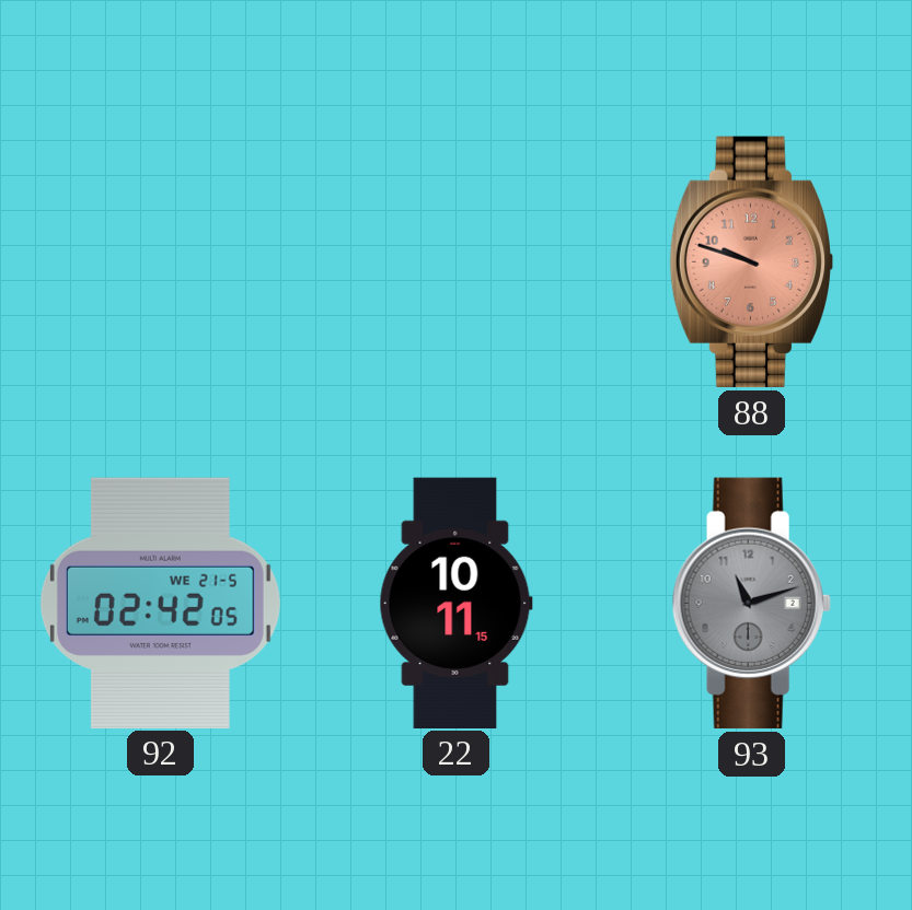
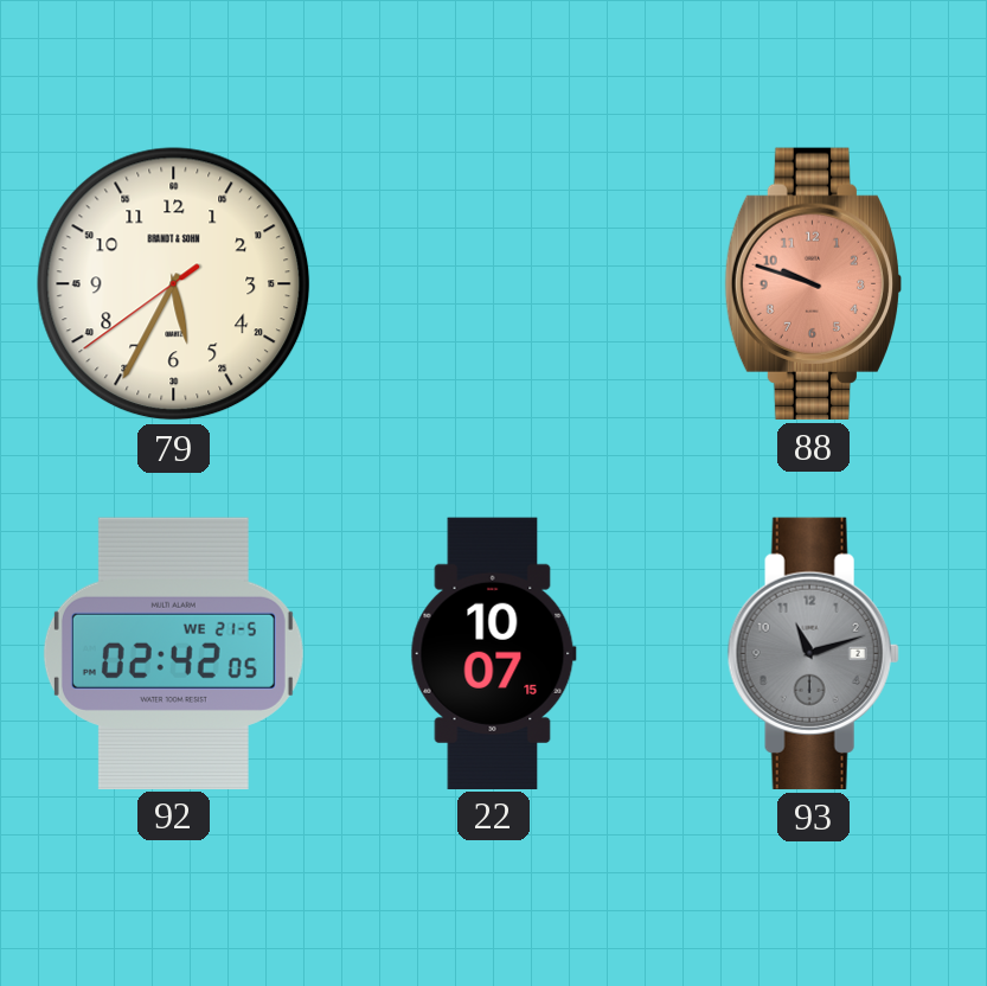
79: none -> 5:34 (174, 284)
22: 10:11 -> 10:07 (493, 653)
